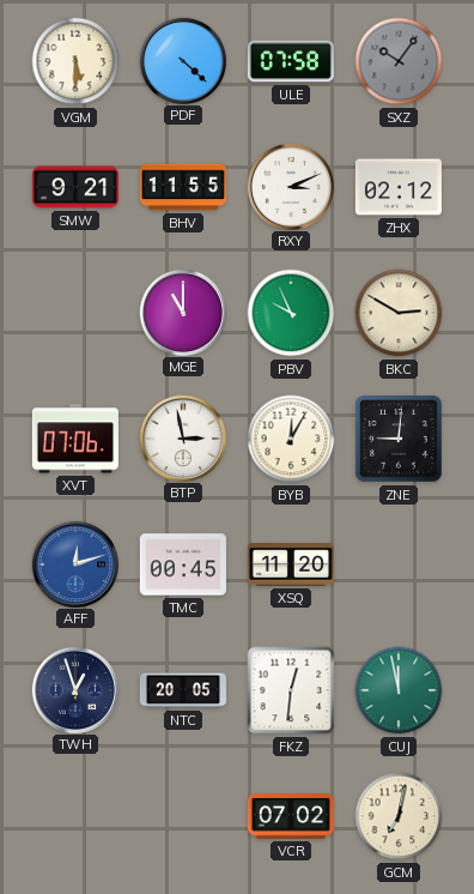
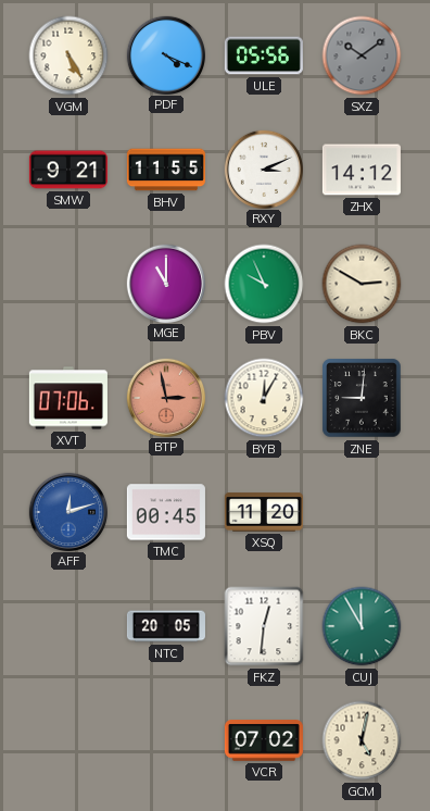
VGM: 5:30 -> 5:25 (68, 55)
PDF: 4:22 -> 4:19 (165, 54)
ULE: 07:58 -> 05:56 (264, 55)
SXZ: 10:06 -> 10:09 (362, 55)
ZHX: 02:12 -> 14:12 (362, 170)
BTP dial: white -> salmon (165, 397)
TWH: 12:57 -> none (74, 689)
CUJ: 11:58 -> 11:55 (362, 626)
GCM: 7:02 -> 5:02 (362, 740)
